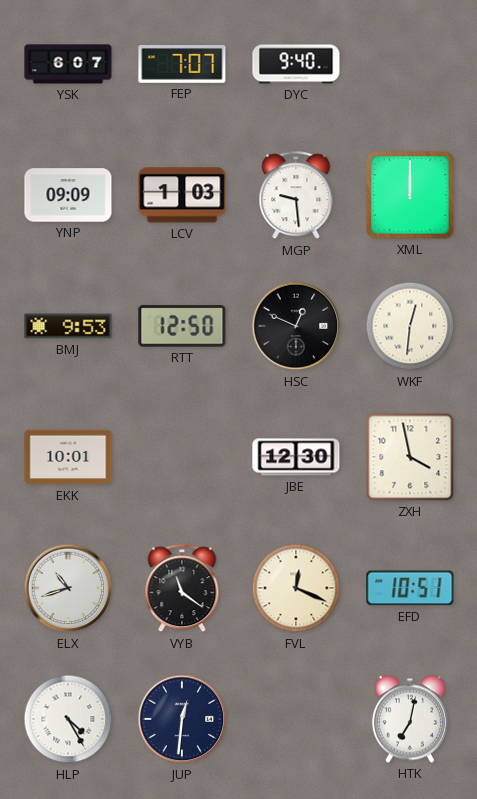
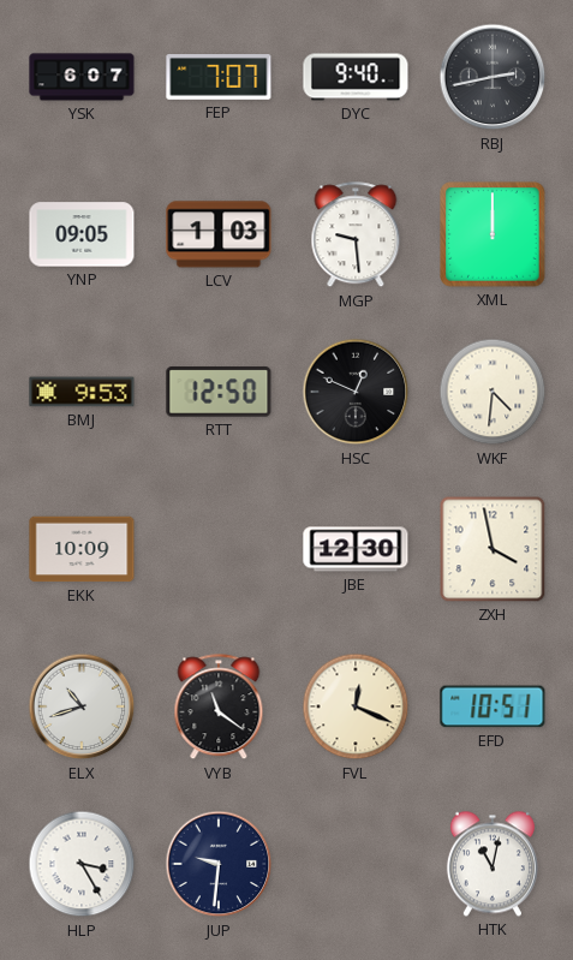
RBJ: none -> 2:43 (493, 77)
YNP: 09:09 -> 09:05 (82, 234)
WKF: 12:31 -> 4:31 (493, 392)
EKK: 10:01 -> 10:09 (82, 549)
HLP: 4:25 -> 3:25 (82, 864)
JUP: 12:31 -> 9:31 (219, 864)
HTK: 7:02 -> 11:02 (493, 864)
